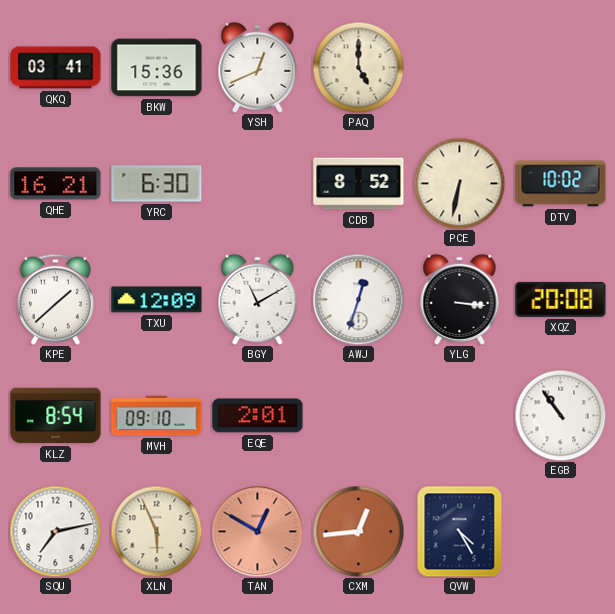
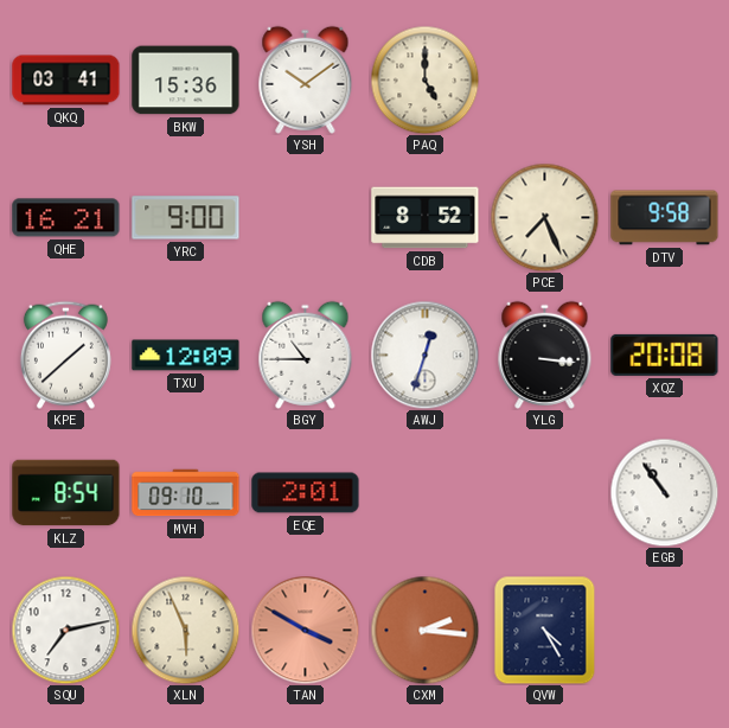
YSH: 12:41 -> 10:09 (306, 79)
YRC: 6:30 -> 9:00 (186, 218)
PCE: 6:32 -> 7:26 (544, 217)
DTV: 10:02 -> 9:58 (665, 218)
BGY: 11:10 -> 10:45 (306, 355)
TAN: 12:50 -> 3:50 (305, 630)
CXM: 12:44 -> 2:16 (424, 630)
